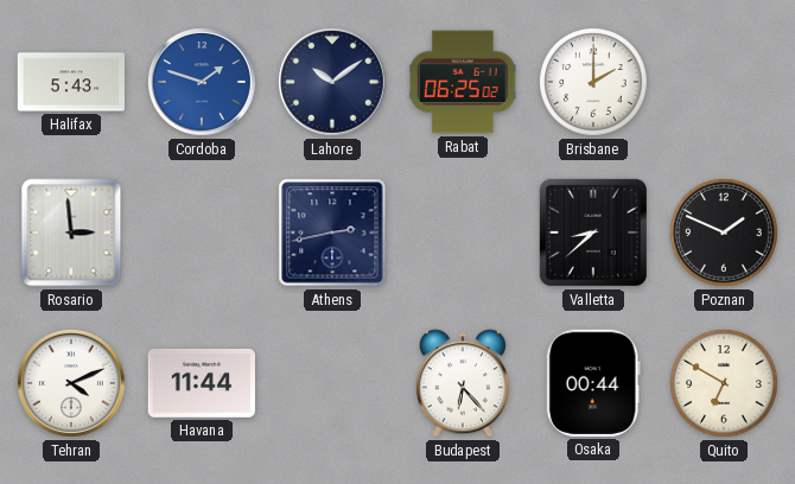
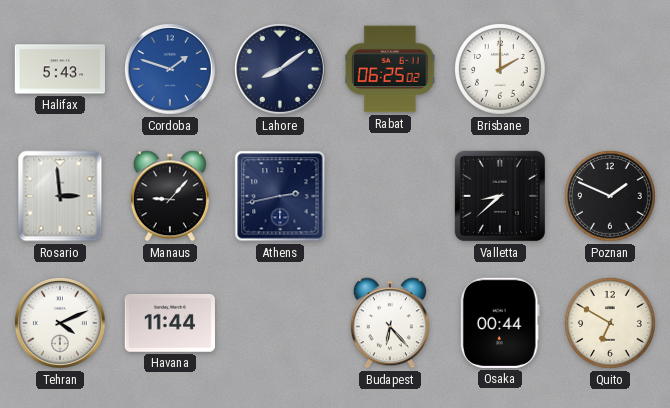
Lahore: 10:09 -> 8:09 (281, 70)
Manaus: none -> 9:07 (170, 196)
